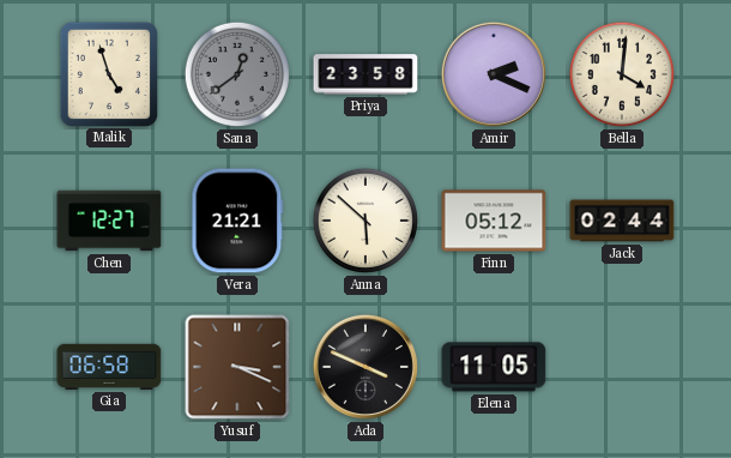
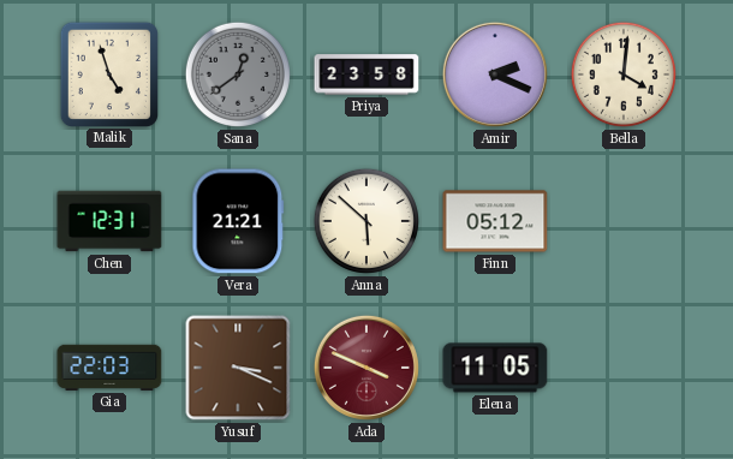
Chen: 12:27 -> 12:31 (109, 221)
Jack: 02:44 -> none (622, 221)
Gia: 06:58 -> 22:03 (109, 368)
Ada dial: black -> burgundy (366, 368)
